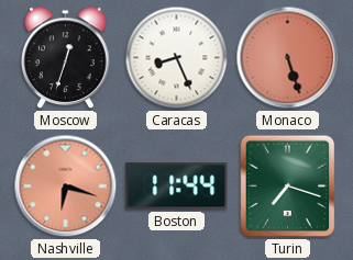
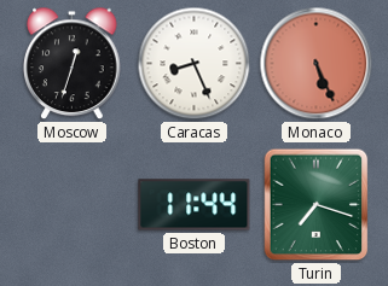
Monaco: 5:27 -> 5:26 (317, 64)
Nashville: 6:18 -> none (66, 186)
